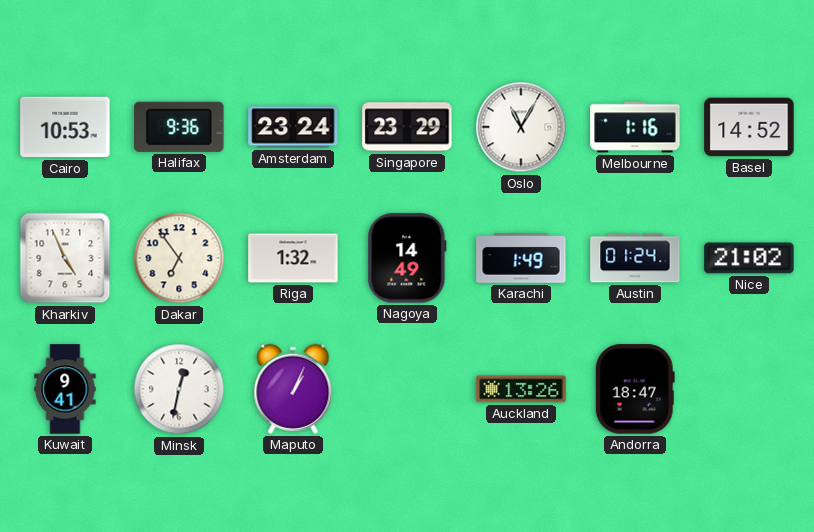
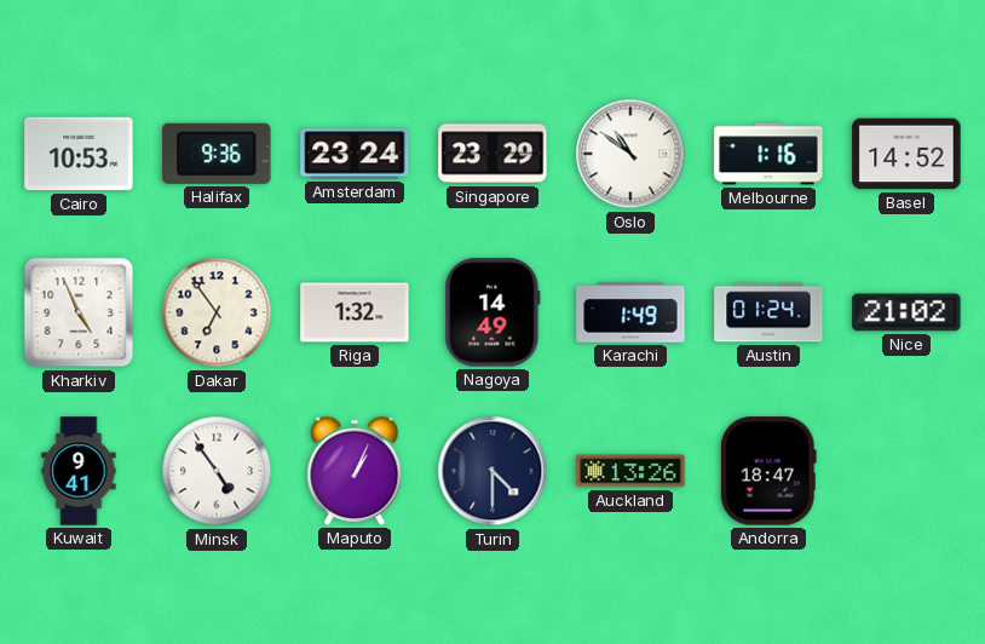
Oslo: 11:05 -> 10:51 (630, 154)
Minsk: 12:32 -> 4:54 (217, 471)
Turin: none -> 4:30 (492, 471)
